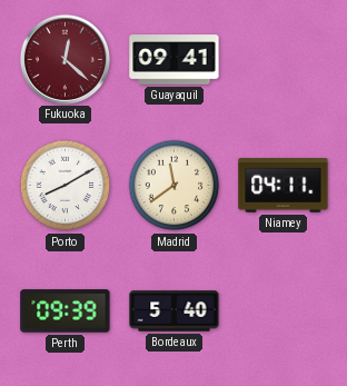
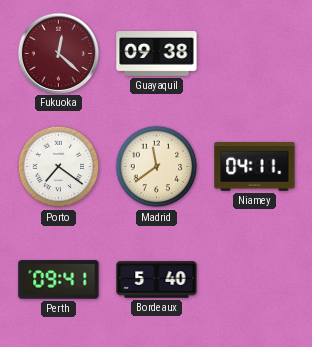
Guayaquil: 09:41 -> 09:38 (157, 54)
Porto: 8:10 -> 7:21 (59, 167)
Perth: 09:39 -> 09:41 (59, 280)
